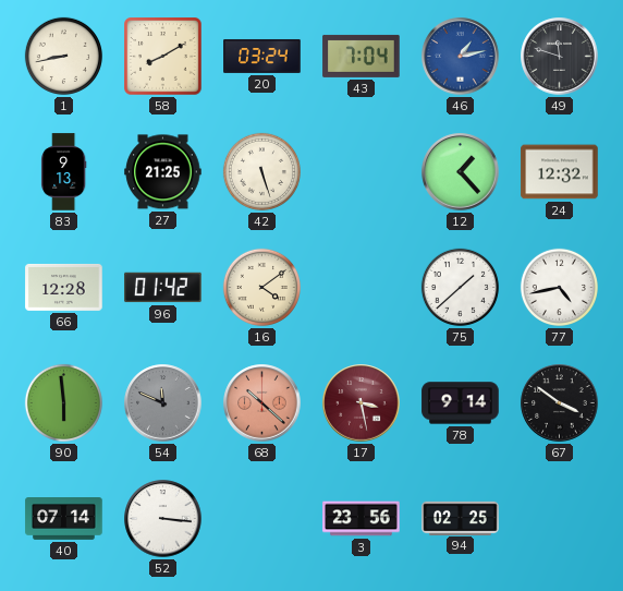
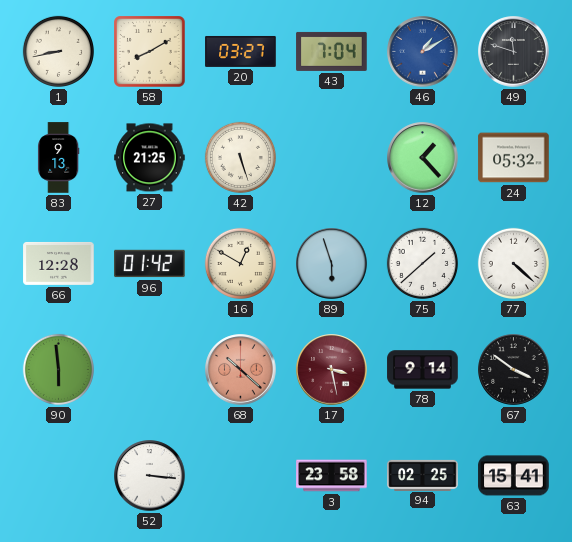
20: 03:24 -> 03:27 (241, 51)
46: 1:13 -> 1:10 (423, 52)
24: 12:32 -> 05:32 (514, 158)
16: 4:09 -> 12:50 (240, 263)
89: none -> 5:57 (332, 264)
77: 4:43 -> 4:22 (513, 263)
54: 11:49 -> none (163, 403)
40: 07:14 -> none (64, 519)
3: 23:56 -> 23:58 (332, 476)
63: none -> 15:41 (514, 476)
